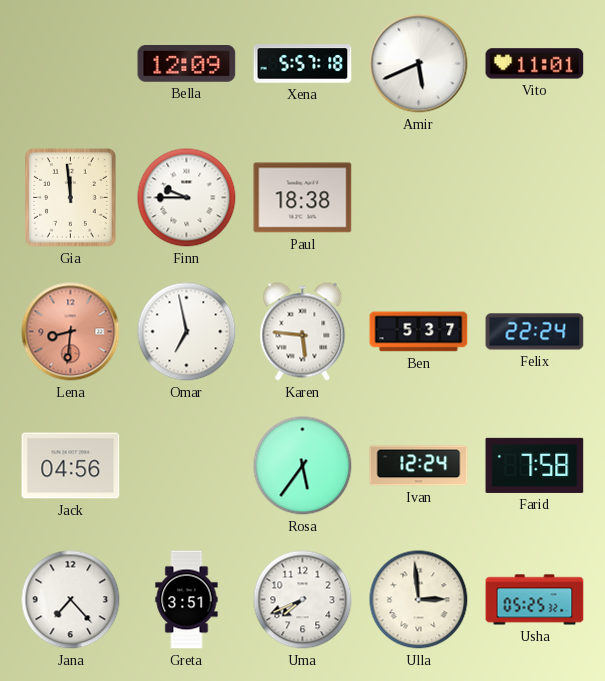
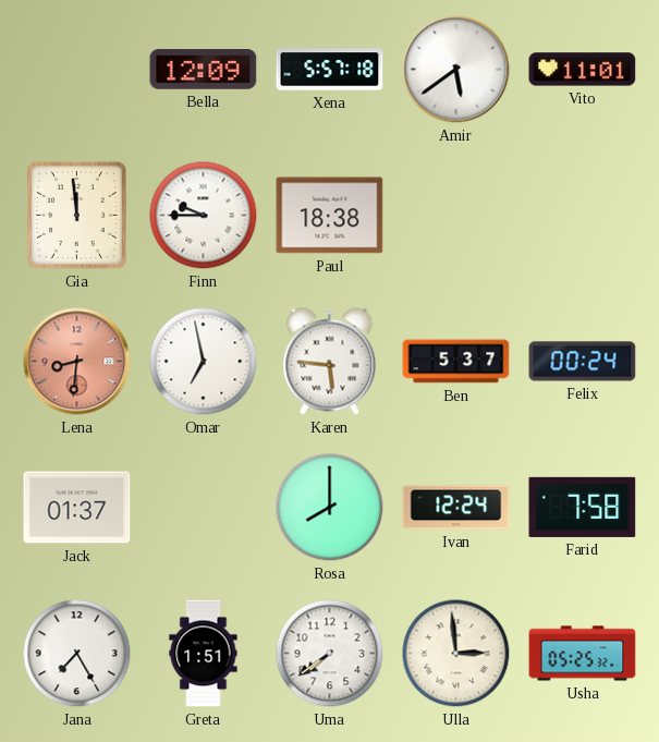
Amir: 5:41 -> 5:39 (456, 70)
Felix: 22:24 -> 00:24 (583, 362)
Jack: 04:56 -> 01:37 (77, 508)
Rosa: 5:36 -> 8:00 (330, 508)
Jana: 7:23 -> 7:25 (77, 654)
Greta: 3:51 -> 1:51 (204, 654)
Uma: 7:41 -> 7:39 (330, 654)
